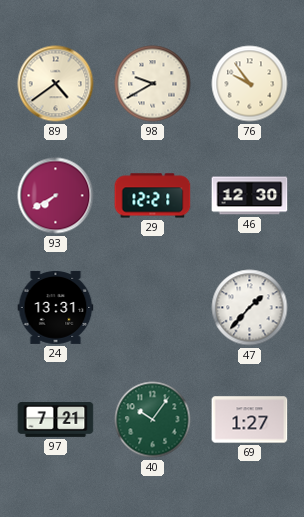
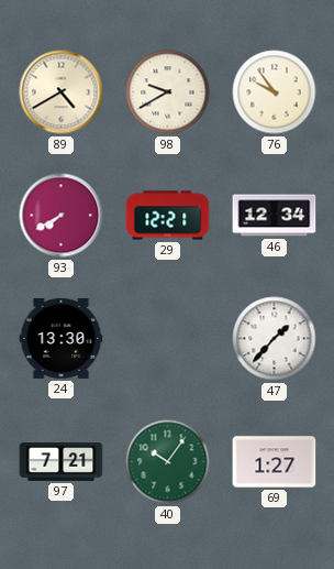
89: 4:39 -> 4:40 (62, 92)
46: 12:30 -> 12:34 (275, 216)
24: 13:31 -> 13:30 (62, 338)
